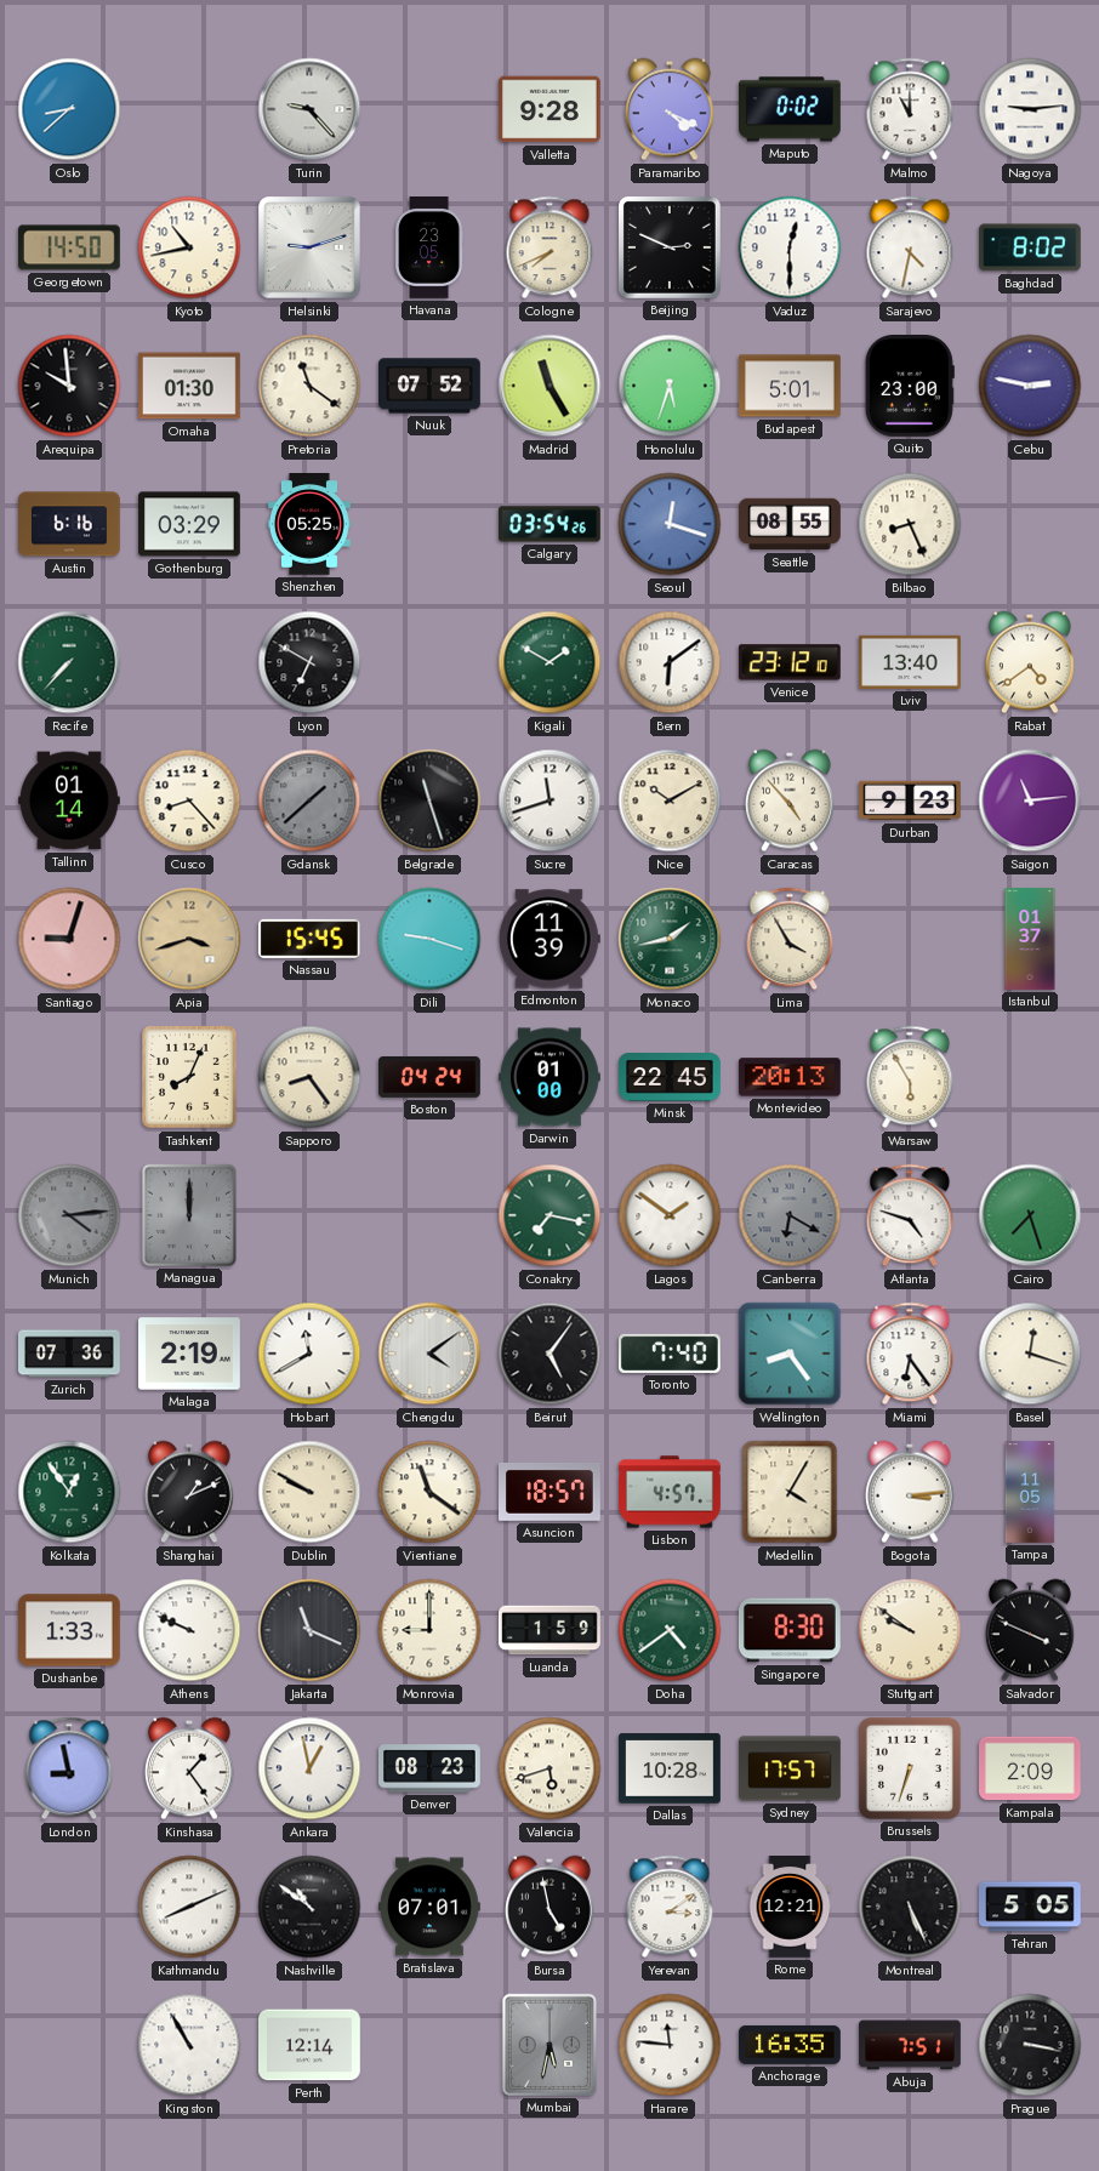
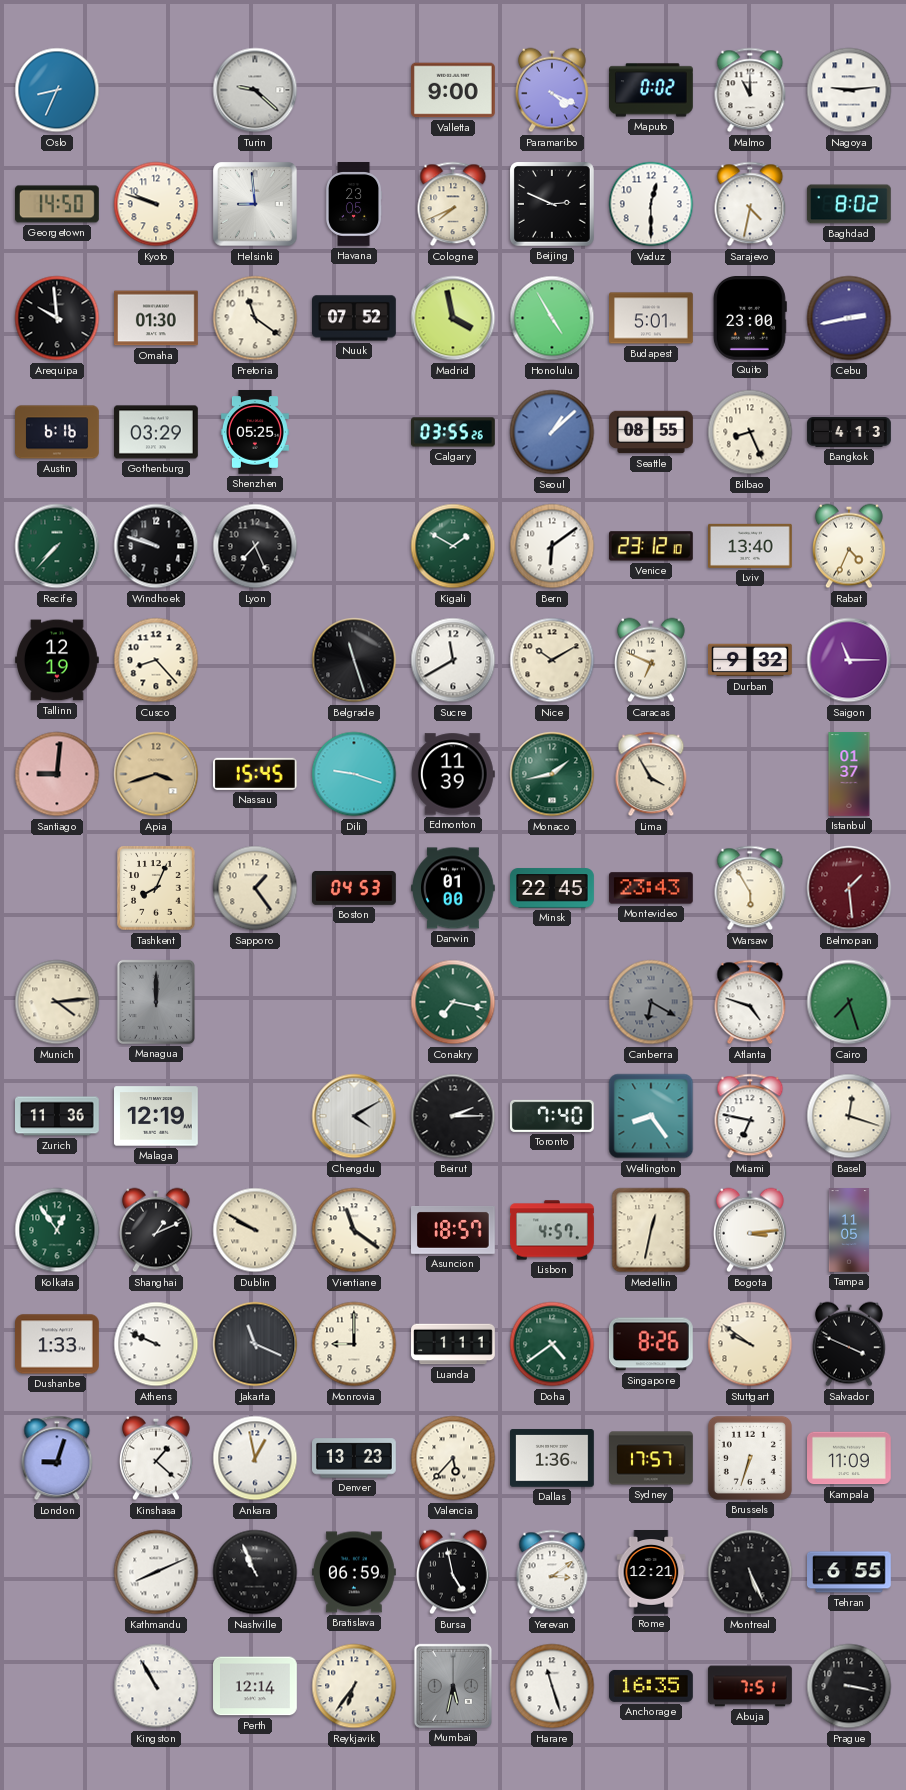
Oslo: 8:38 -> 8:34 (57, 90)
Turin: 9:23 -> 9:22 (255, 90)
Valletta: 9:28 -> 9:00 (454, 90)
Kyoto: 10:43 -> 9:48 (156, 204)
Helsinki: 9:12 -> 8:59 (255, 204)
Madrid: 11:25 -> 3:58 (453, 318)
Honolulu: 5:33 -> 4:55 (552, 318)
Cebu: 2:47 -> 2:43 (849, 318)
Calgary: 03:54 -> 03:55 (454, 432)
Seoul: 12:18 -> 1:08 (552, 432)
Bangkok: none -> 4:13 (849, 433)
Windhoek: none -> 9:48 (156, 546)
Lyon: 6:50 -> 7:26 (255, 546)
Rabat: 4:39 -> 4:34 (849, 546)
Tallinn: 01:14 -> 12:19 (58, 660)
Gdansk: 1:38 -> none (309, 800)
Sucre: 11:42 -> 11:40 (453, 660)
Caracas: 4:53 -> 6:49 (651, 660)
Durban: 9:23 -> 9:32 (751, 660)
Saigon: 11:14 -> 11:15 (849, 660)
Santiago: 9:03 -> 9:01 (57, 774)
Sapporo: 8:24 -> 1:24 (255, 888)
Boston: 04:24 -> 04:53 (355, 888)
Montevideo: 20:13 -> 23:43 (651, 888)
Belmopan: none -> 1:29 (849, 888)
Munich dial: grey -> cream (57, 1002)
Lagos: 1:51 -> none (670, 1215)
Zurich: 07:36 -> 11:36 (58, 1116)
Malaga: 2:19 -> 12:19 (157, 1116)
Hobart: 11:40 -> none (309, 1354)
Chengdu: 4:09 -> 4:10 (354, 1116)
Beirut: 5:06 -> 2:15 (453, 1116)
Miami: 6:24 -> 6:47 (750, 1116)
Medellin: 4:05 -> 12:32 (651, 1230)
Luanda: 1:59 -> 1:11 (453, 1344)
Singapore: 8:30 -> 8:26 (651, 1344)
London: 8:58 -> 9:03 (57, 1458)
Kinshasa: 1:24 -> 1:22 (156, 1458)
Denver: 08:23 -> 13:23 (355, 1458)
Valencia: 5:42 -> 5:37 (453, 1458)
Dallas: 10:28 -> 1:36 (553, 1458)
Kampala: 2:09 -> 11:09 (850, 1458)
Nashville: 10:51 -> 10:56 (255, 1572)
Bratislava: 07:01 -> 06:59 (355, 1572)
Tehran: 5:05 -> 6:55 (850, 1572)
Reykjavik: none -> 6:36 (354, 1686)
Harare: 11:46 -> 11:27 (552, 1686)
